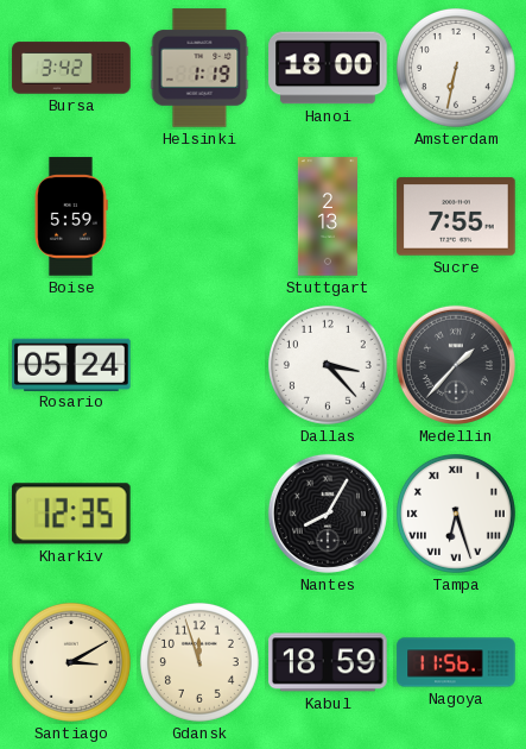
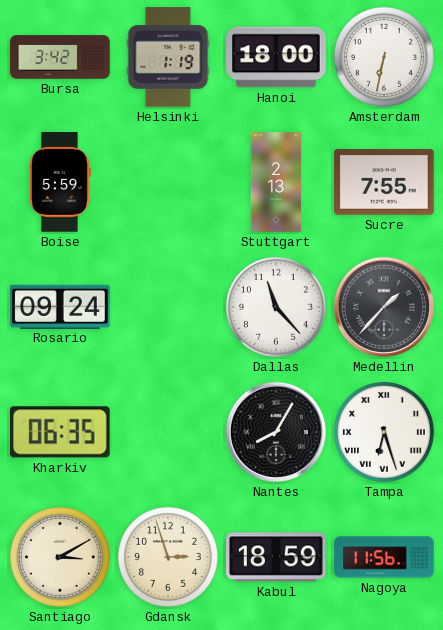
Rosario: 05:24 -> 09:24 (60, 306)
Dallas: 3:23 -> 11:23 (276, 307)
Kharkiv: 12:35 -> 06:35 (60, 432)
Gdansk: 11:57 -> 2:57 (168, 557)
